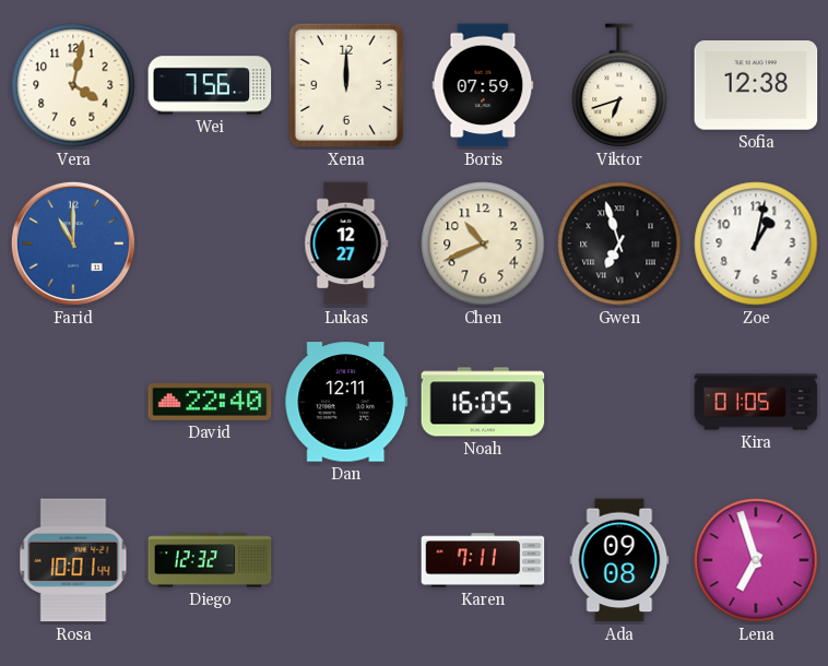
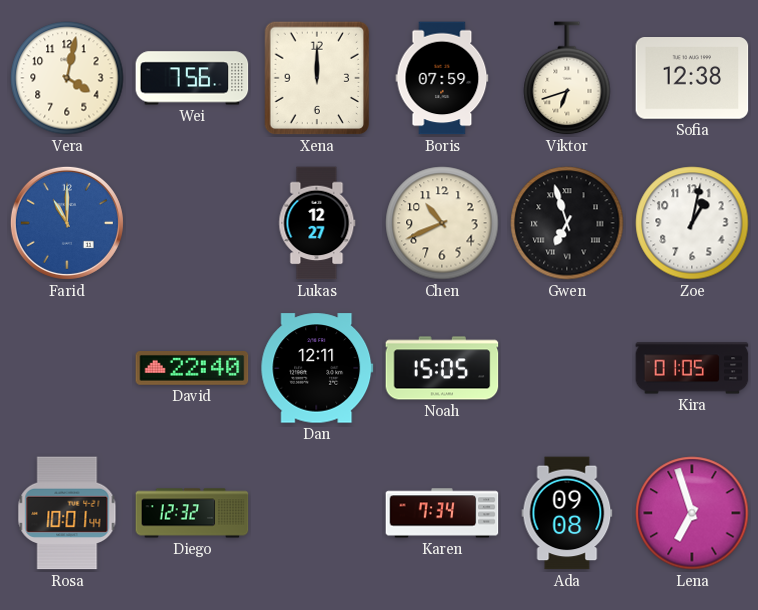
Noah: 16:05 -> 15:05 (442, 368)
Karen: 7:11 -> 7:34 (442, 513)
